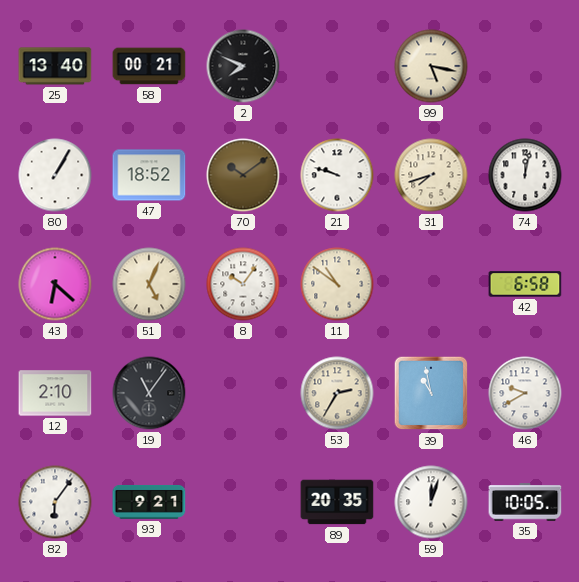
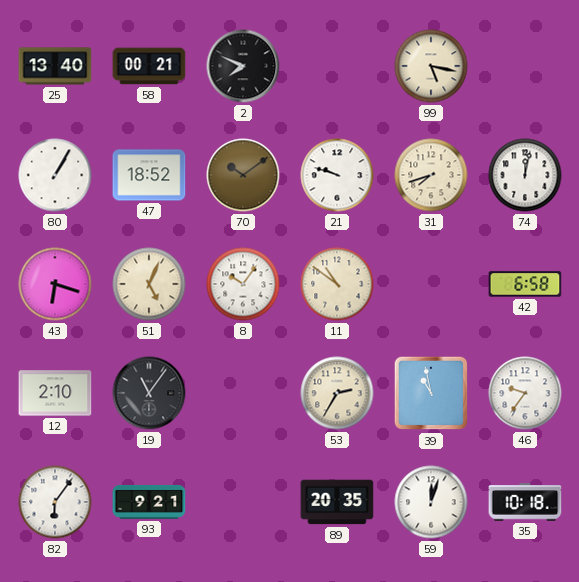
43: 6:22 -> 6:18 (55, 284)
46: 9:40 -> 9:36 (525, 393)
35: 10:05 -> 10:18 (525, 502)
